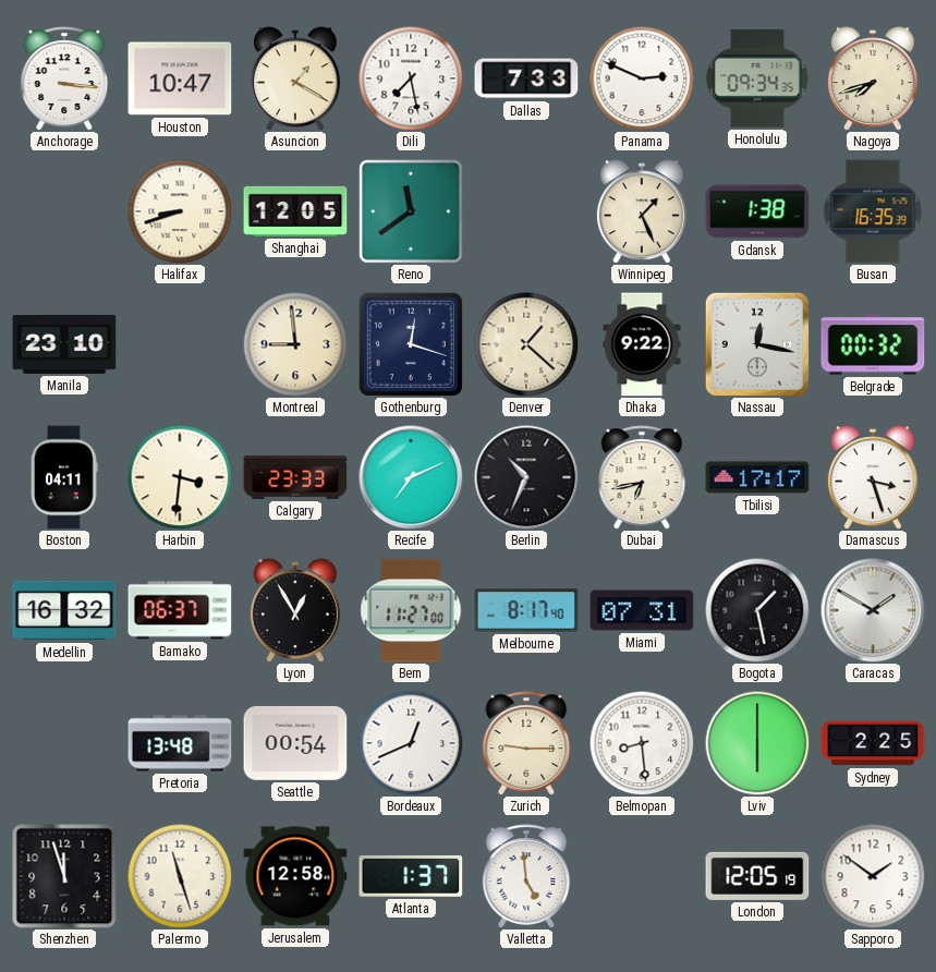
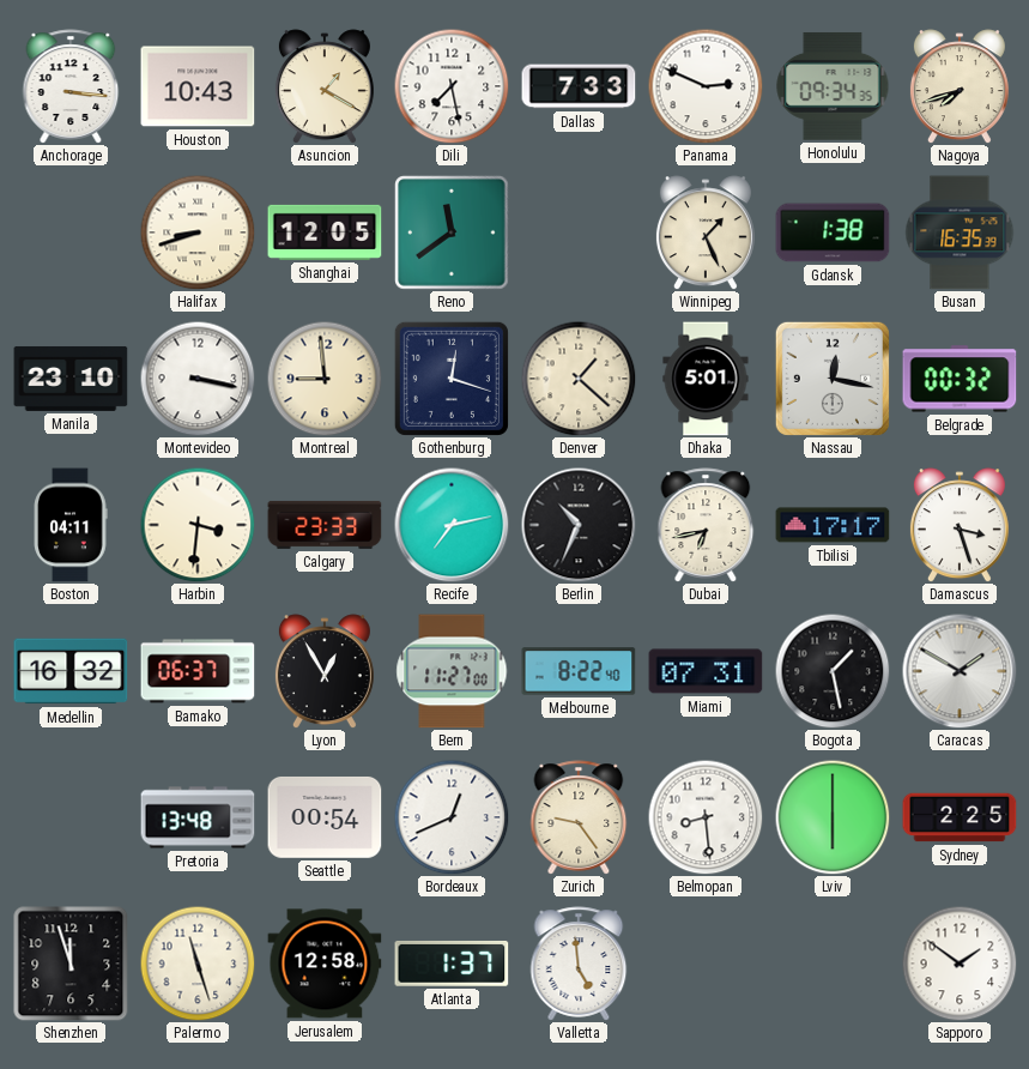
Houston: 10:47 -> 10:43 (198, 86)
Montevideo: none -> 3:17 (198, 379)
Dhaka: 9:22 -> 5:01 (706, 379)
Recife: 7:11 -> 7:13 (452, 525)
Melbourne: 8:17 -> 8:22 (579, 671)
Zurich: 9:15 -> 9:24 (579, 817)
London: 12:05 -> none (757, 876)
